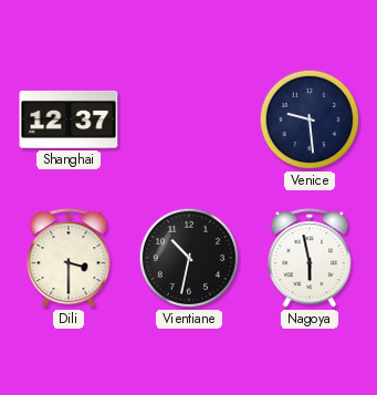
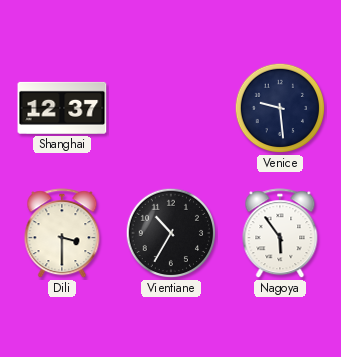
Vientiane: 10:32 -> 10:35 (171, 233)
Nagoya: 5:58 -> 5:54 (280, 234)
